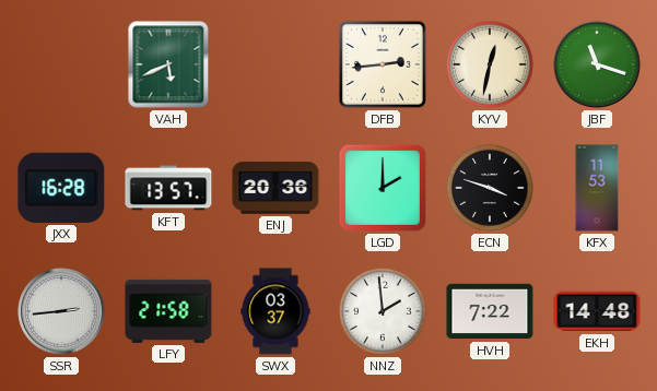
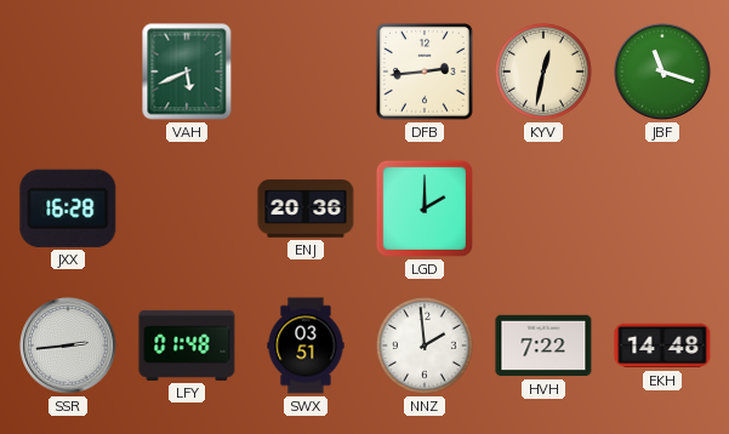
KFT: 13:57 -> none (168, 188)
ECN: 3:48 -> none (491, 189)
KFX: 11:53 -> none (597, 188)
LFY: 21:58 -> 01:48 (187, 346)
SWX: 03:37 -> 03:51 (306, 346)
